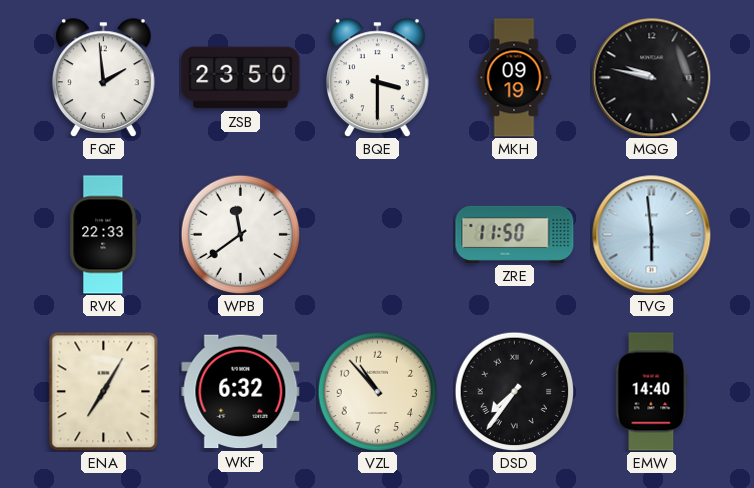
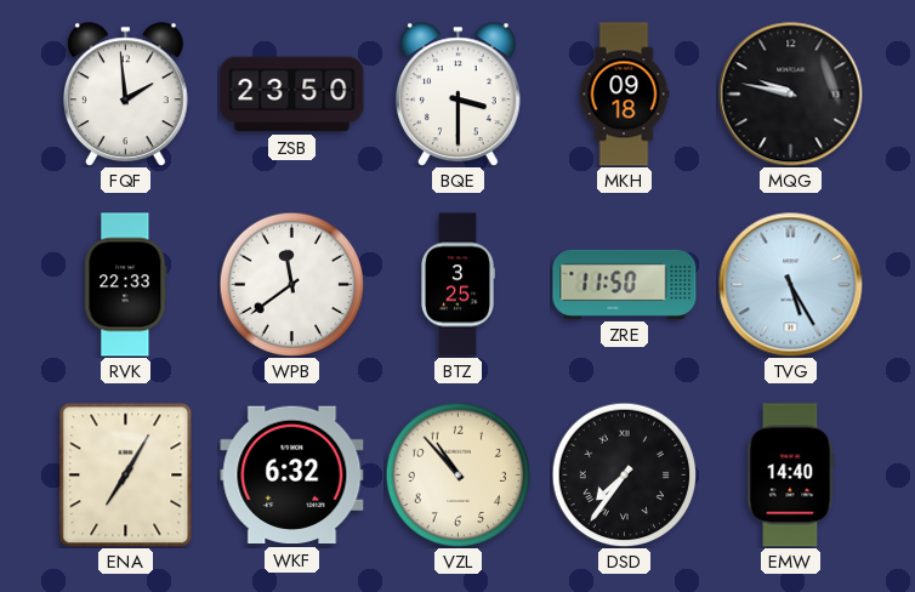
MKH: 09:19 -> 09:18 (624, 95)
BTZ: none -> 3:25 (457, 285)
TVG: 5:59 -> 5:25 (791, 285)
